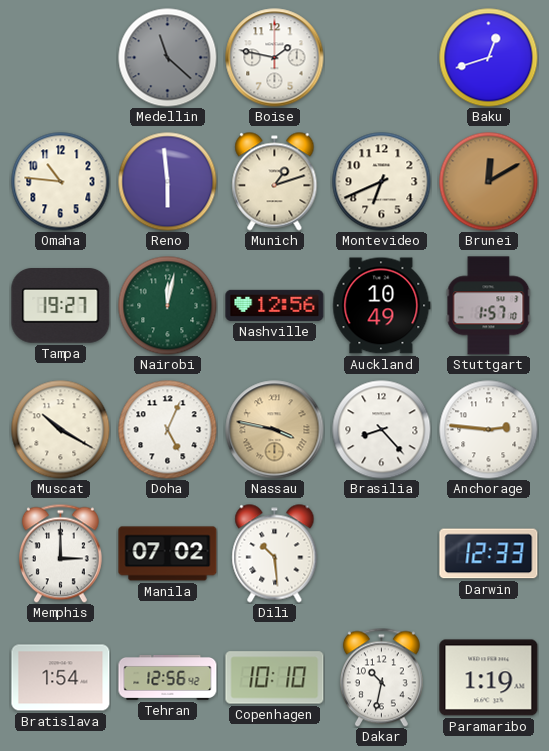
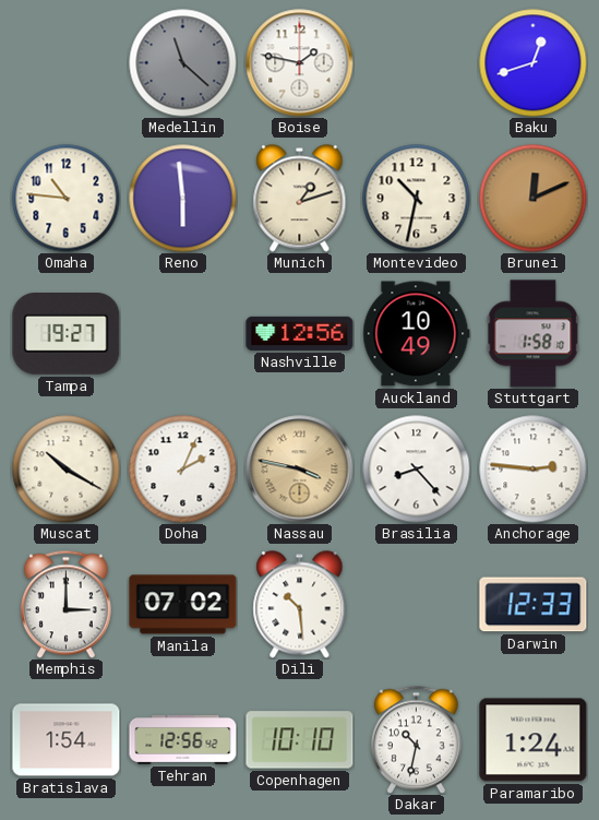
Montevideo: 6:41 -> 10:32 (417, 199)
Brunei: 12:10 -> 12:11 (534, 199)
Nairobi: 12:02 -> none (168, 306)
Stuttgart: 1:57 -> 1:58 (534, 334)
Doha: 5:04 -> 2:04 (183, 470)
Paramaribo: 1:19 -> 1:24 (534, 740)
